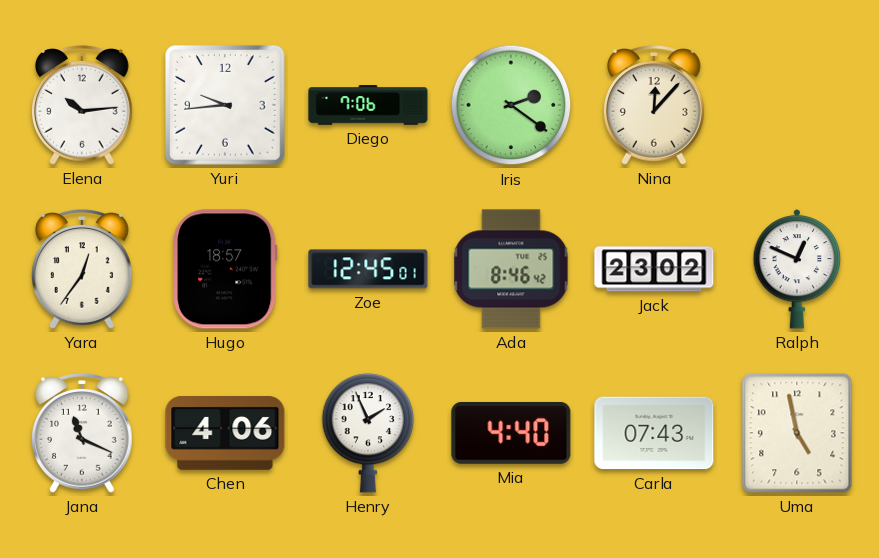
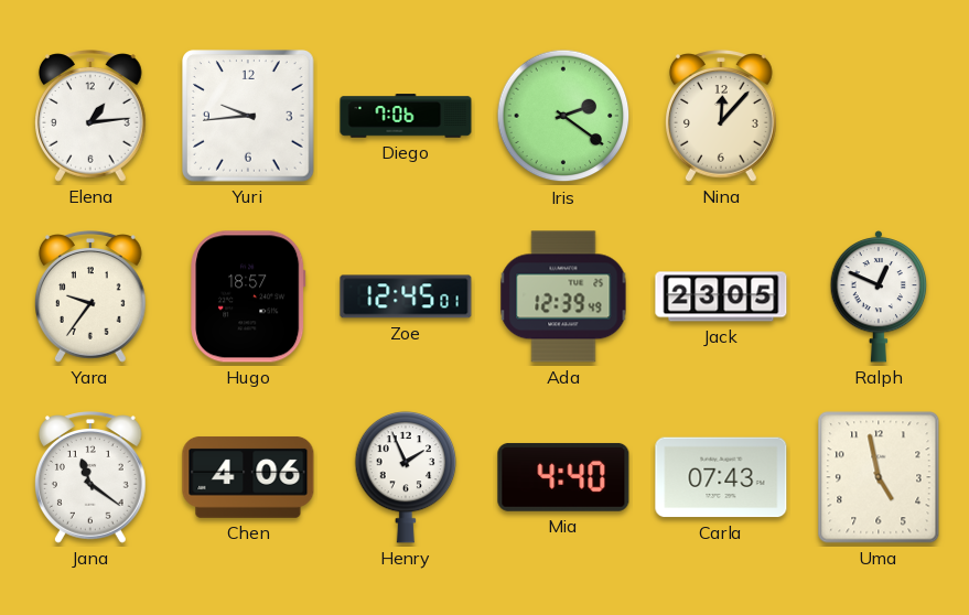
Elena: 10:14 -> 1:14 (91, 116)
Yara: 12:36 -> 9:36 (91, 296)
Ada: 8:46 -> 12:39 (563, 296)
Jack: 23:02 -> 23:05 (721, 296)
Jana: 11:19 -> 11:21 (91, 477)
